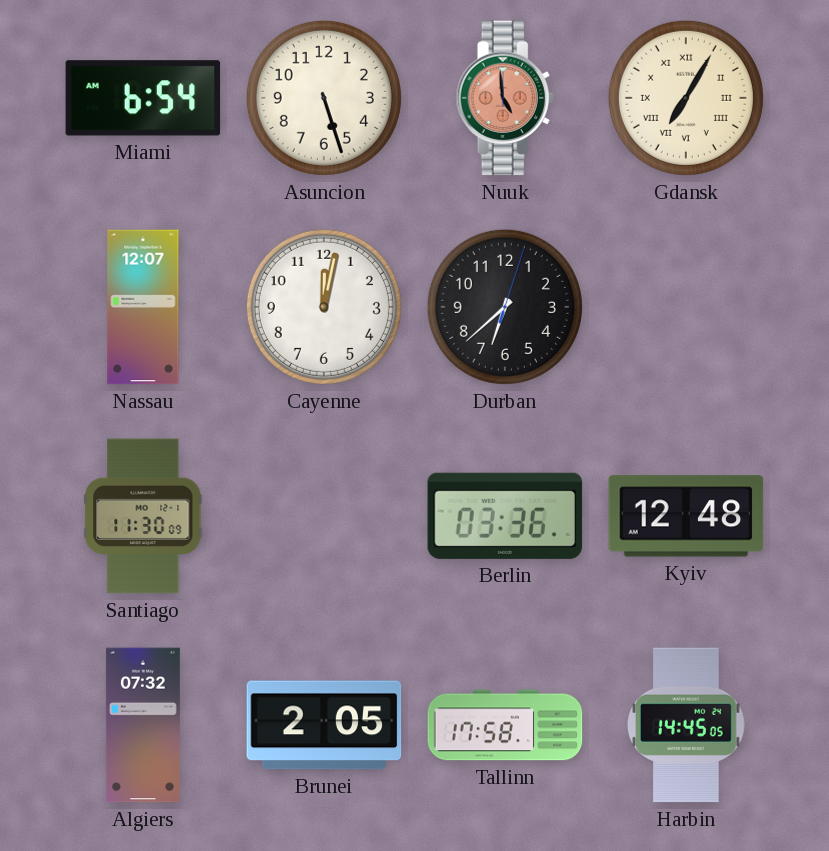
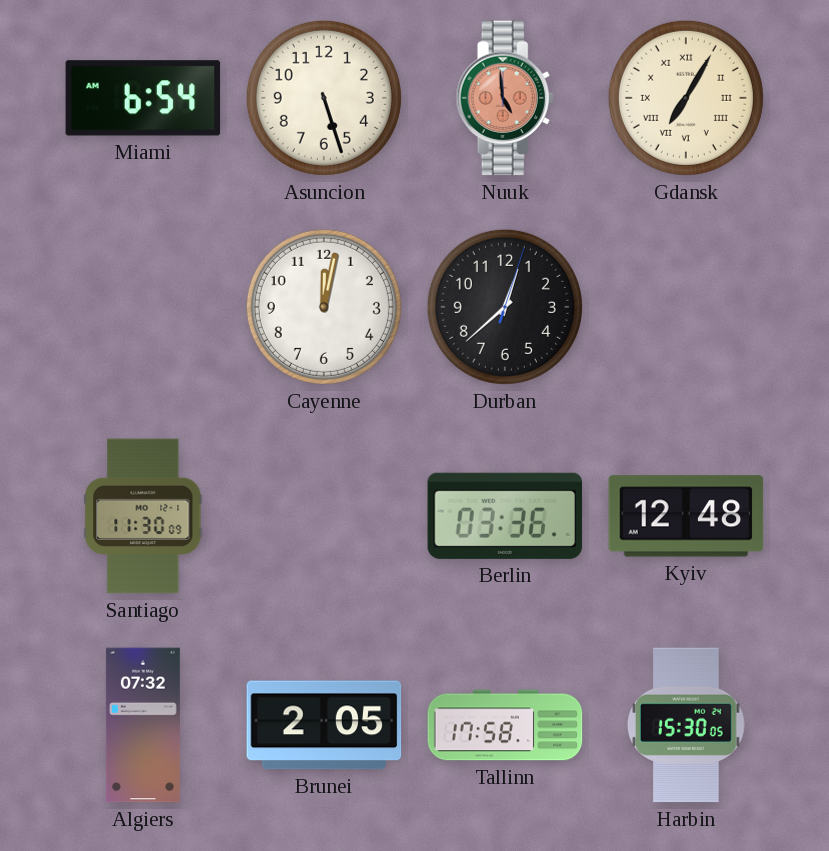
Nassau: 12:07 -> none (143, 307)
Durban: 6:38 -> 12:38 (505, 307)
Harbin: 14:45 -> 15:30 (687, 725)
